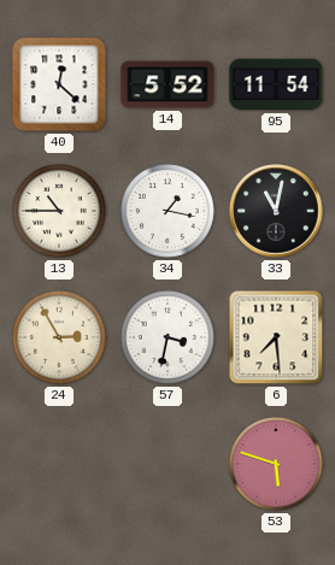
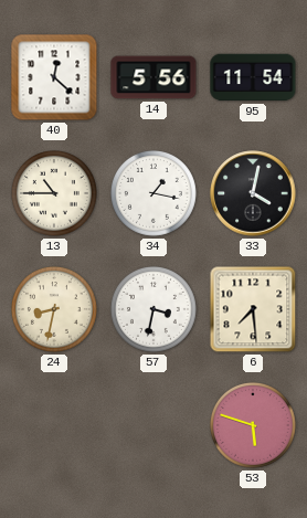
14: 5:52 -> 5:56 (153, 77)
33: 11:02 -> 4:02 (253, 193)
24: 2:55 -> 8:32 (54, 309)
